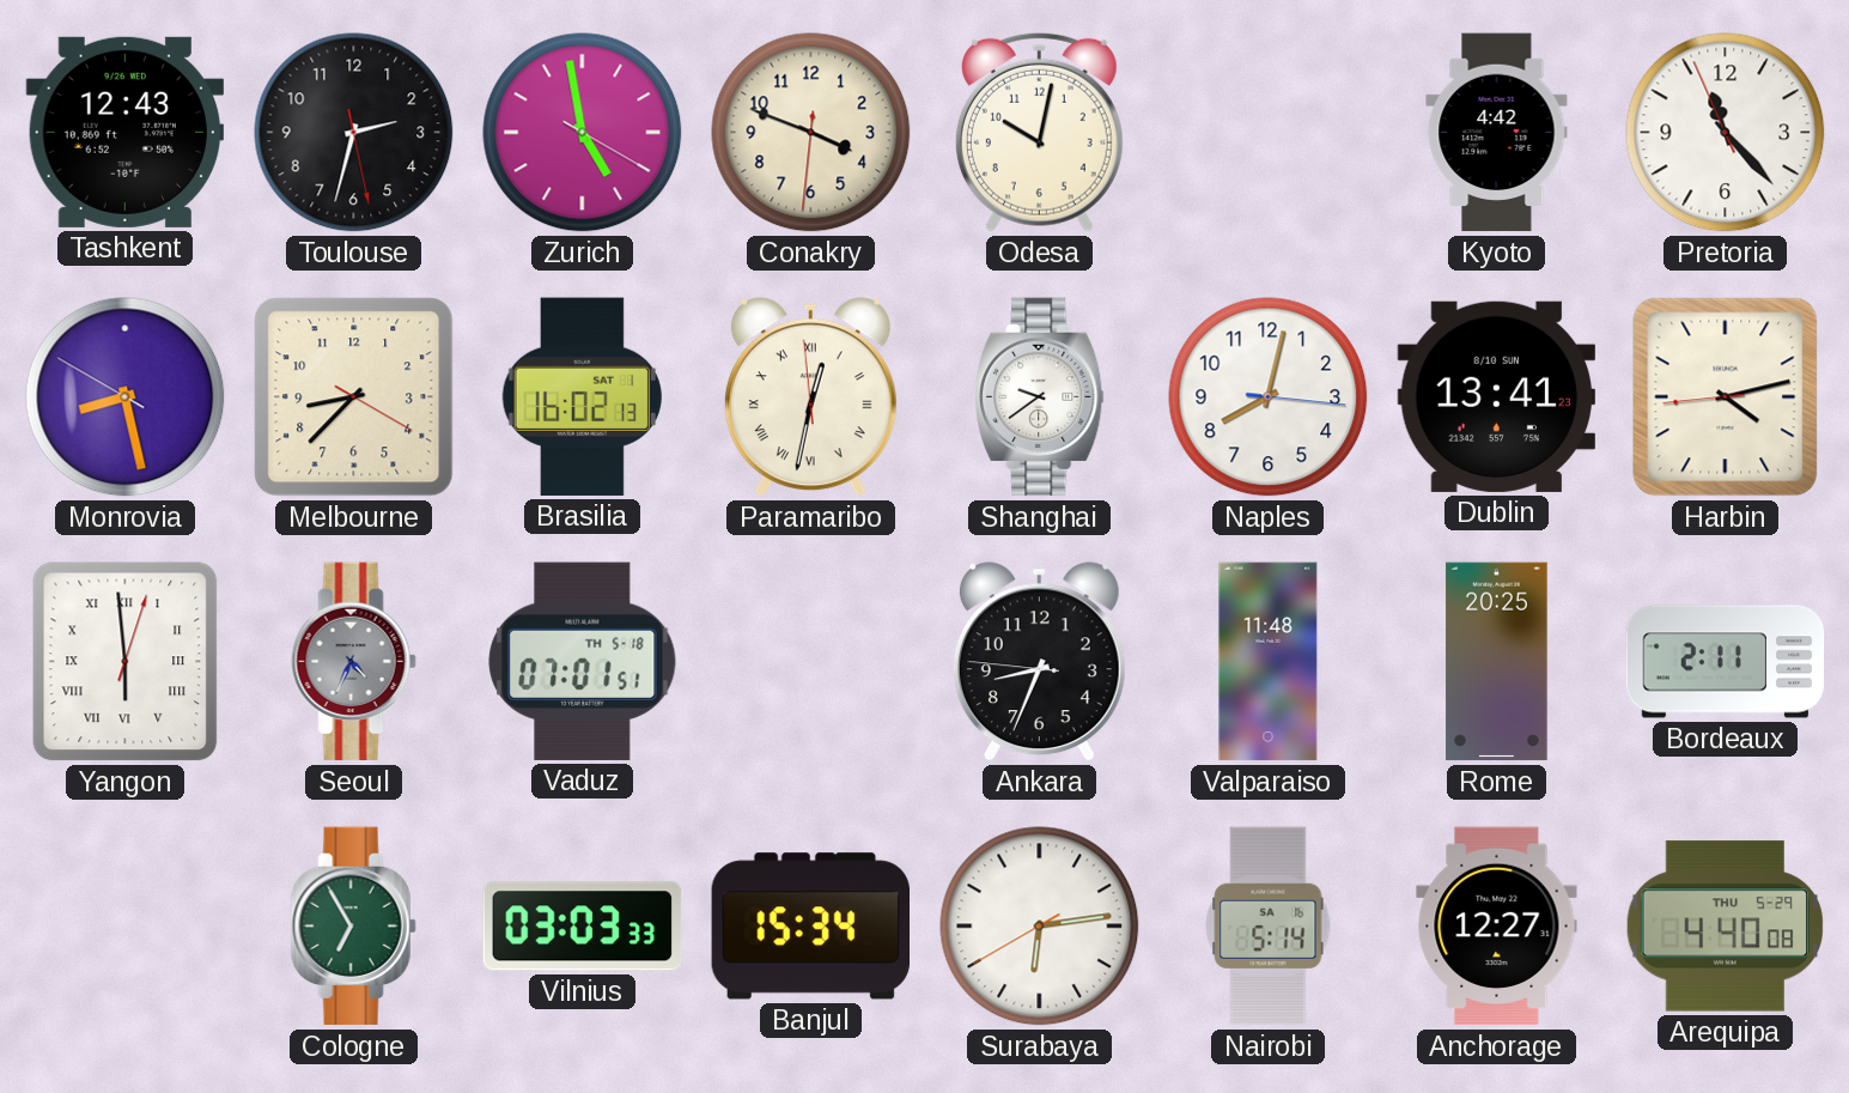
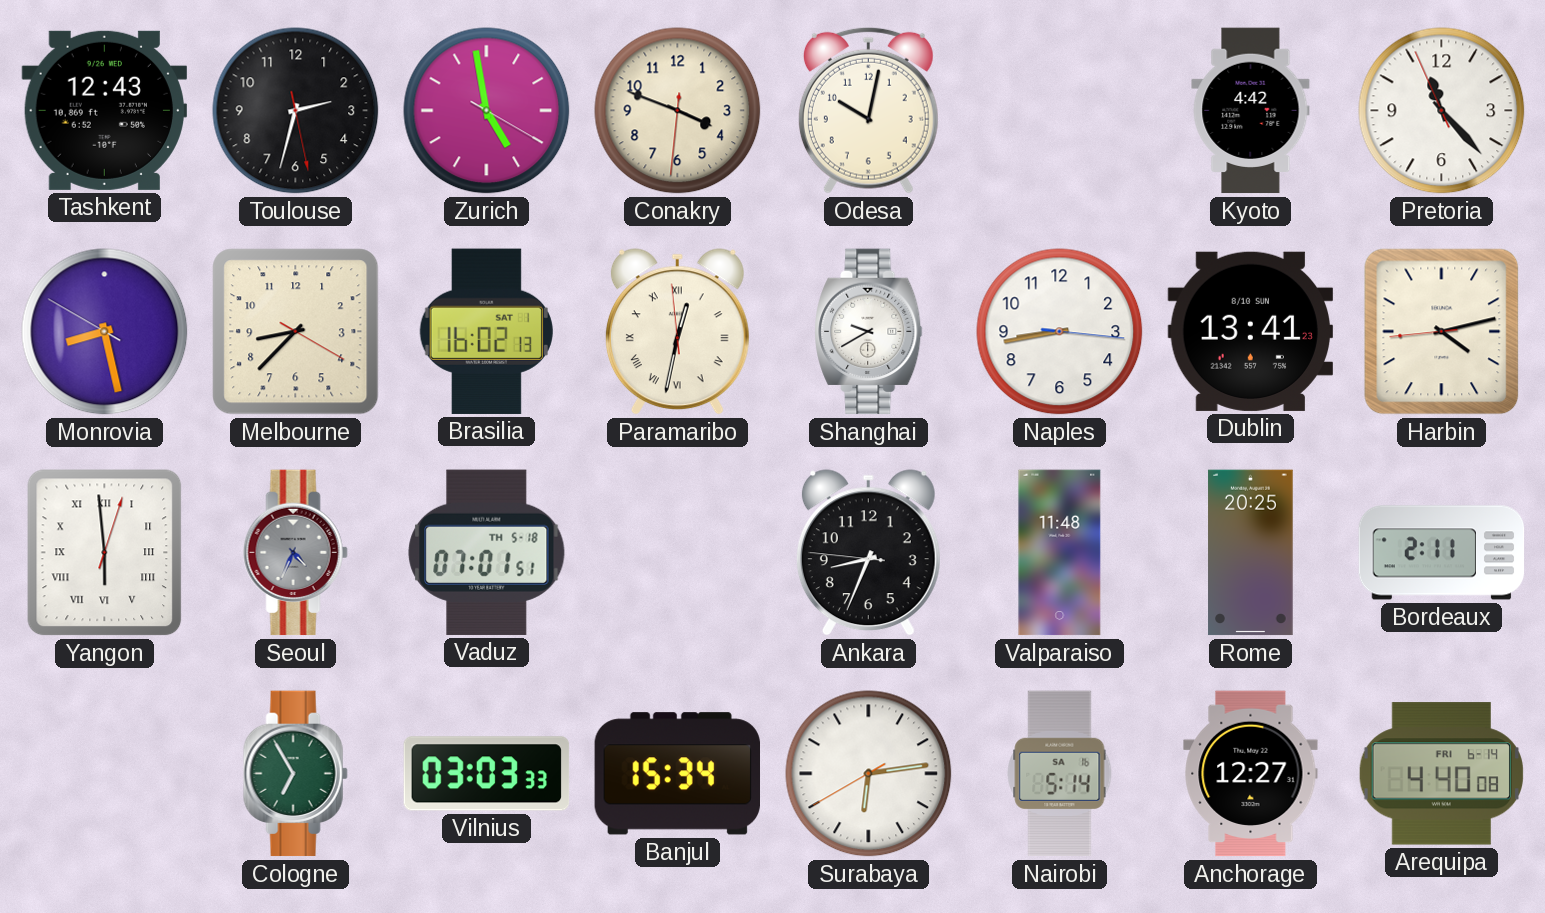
Shanghai: 9:39 -> 9:40 (869, 332)
Naples: 8:02 -> 8:43 (1060, 332)
Arequipa date: THU 5-29 -> FRI 6-14 (1441, 774)
